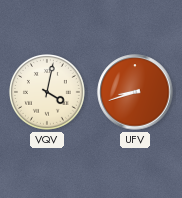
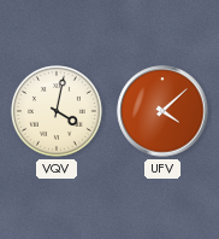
UFV: 8:42 -> 4:08 (162, 111)
